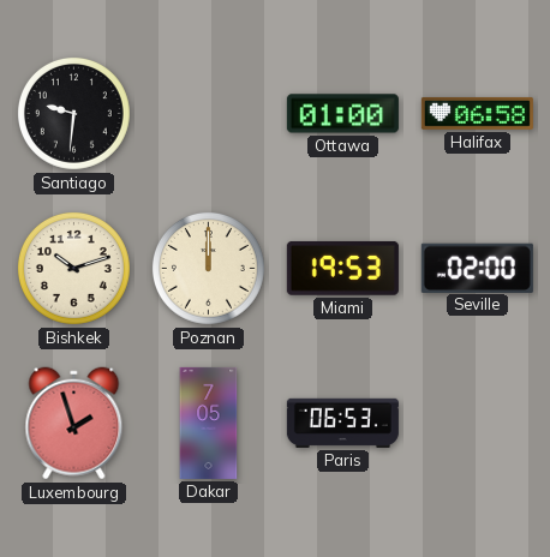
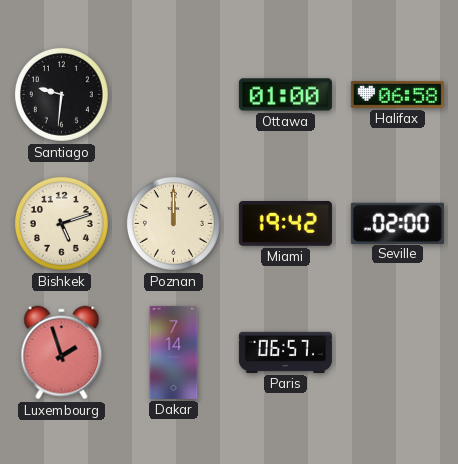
Bishkek: 10:12 -> 5:12 (61, 223)
Miami: 19:53 -> 19:42 (285, 223)
Dakar: 7:05 -> 7:14 (174, 352)
Paris: 06:53 -> 06:57 (285, 352)
